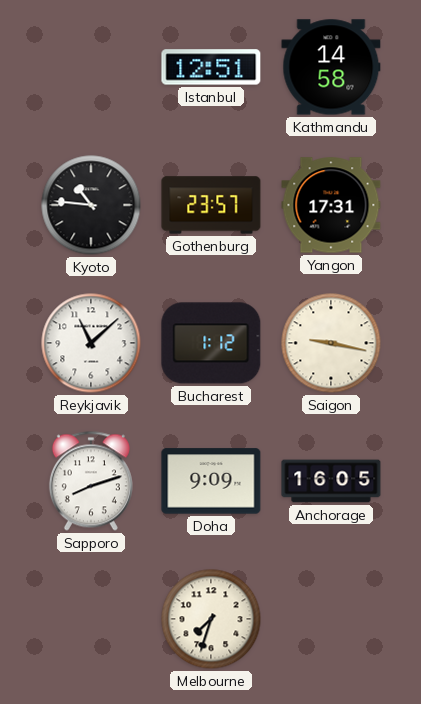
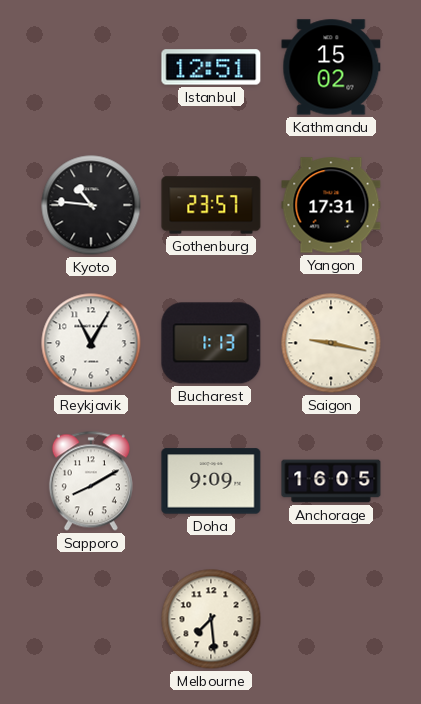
Kathmandu: 14:58 -> 15:02 (331, 67)
Reykjavik: 11:08 -> 11:05 (91, 343)
Bucharest: 1:12 -> 1:13 (211, 343)
Sapporo: 8:12 -> 8:10 (91, 481)
Melbourne: 7:33 -> 7:29 (211, 619)
